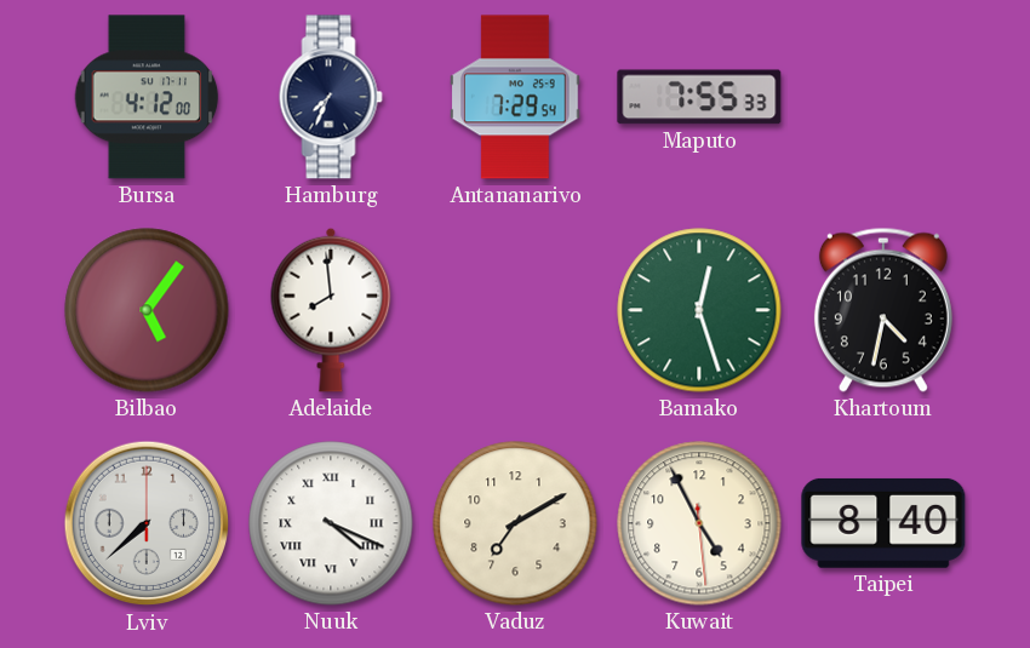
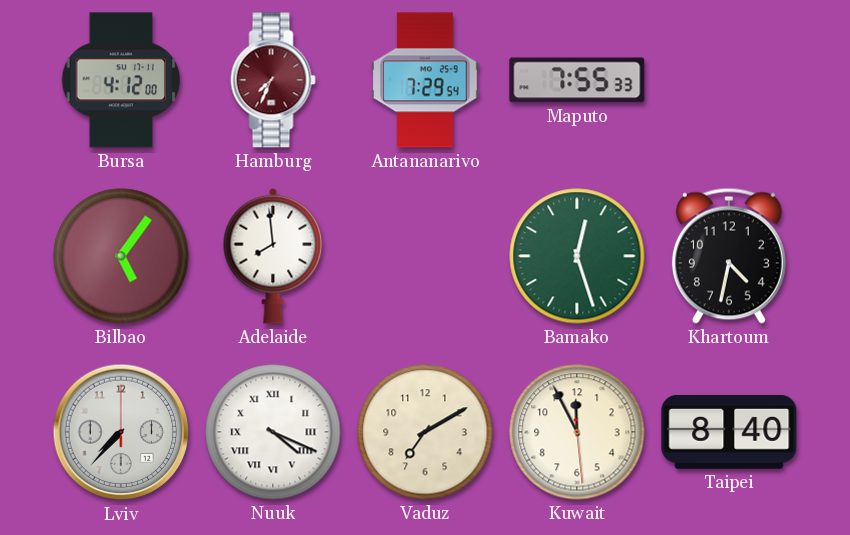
Hamburg dial: navy -> burgundy (273, 80)
Lviv: 7:38 -> 7:37 (121, 432)
Kuwait: 4:55 -> 11:55 (577, 432)
